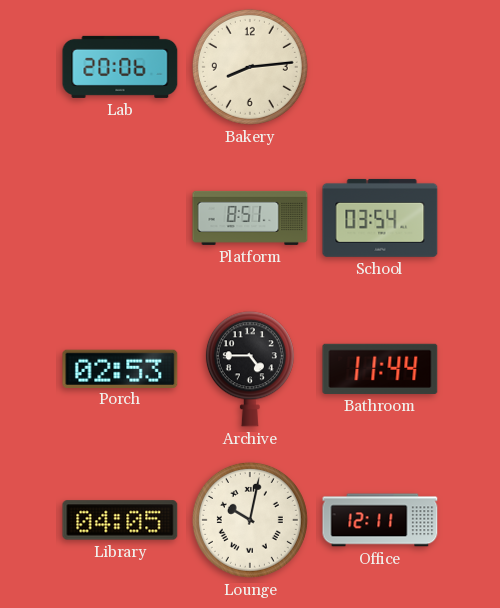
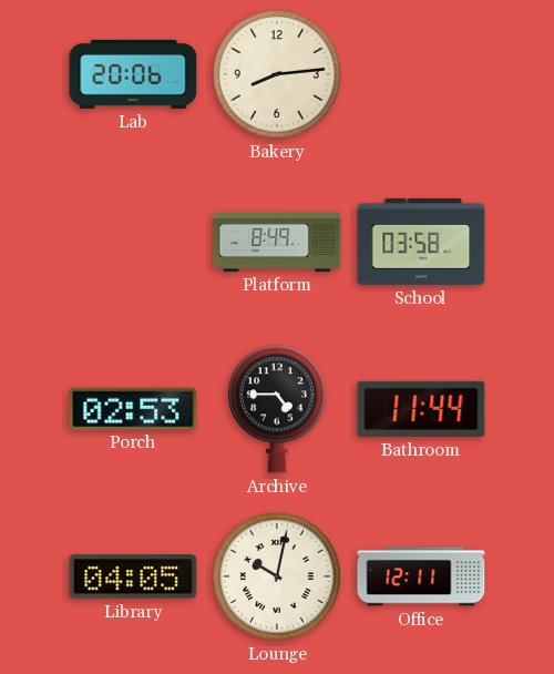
Platform: 8:51 -> 8:49 (277, 242)
School: 03:54 -> 03:58 (421, 242)
